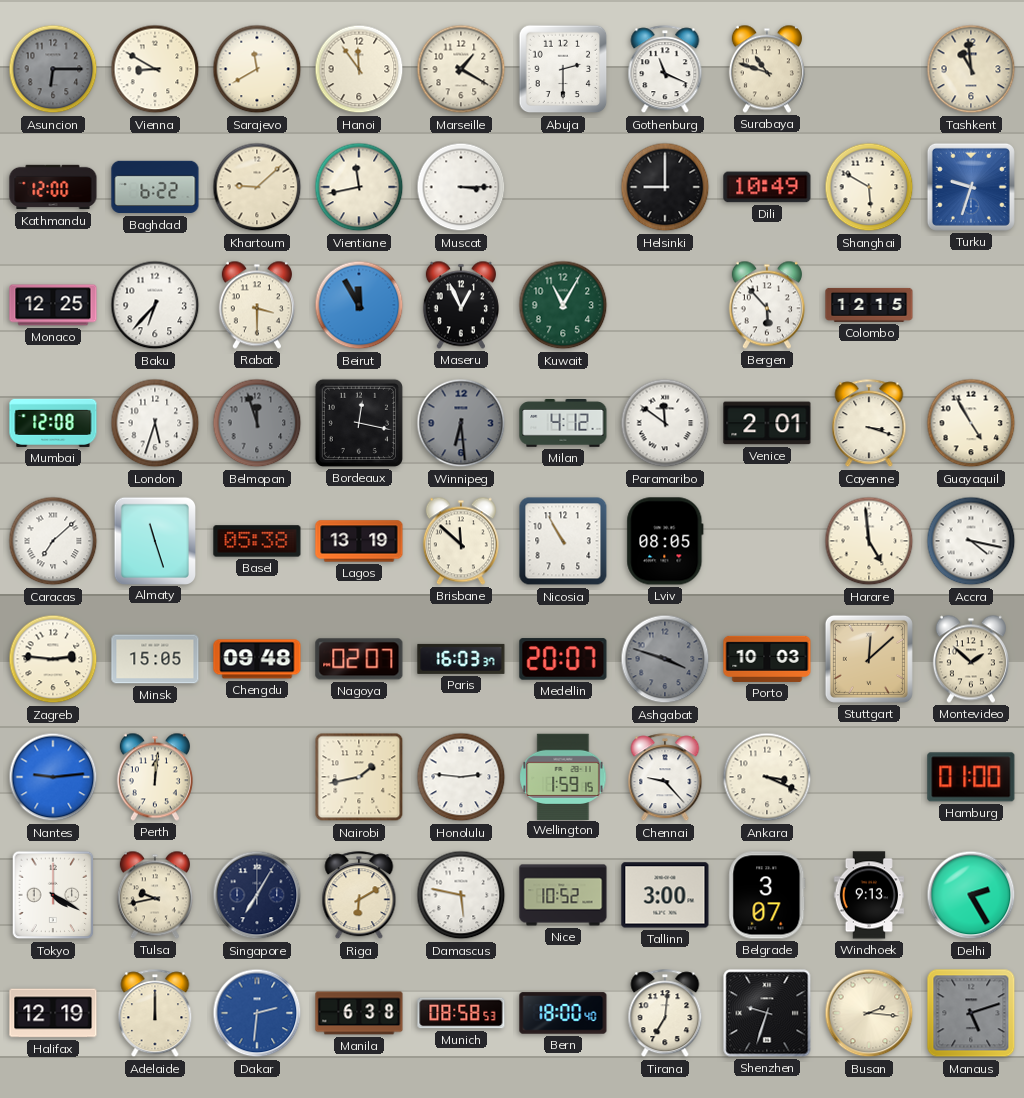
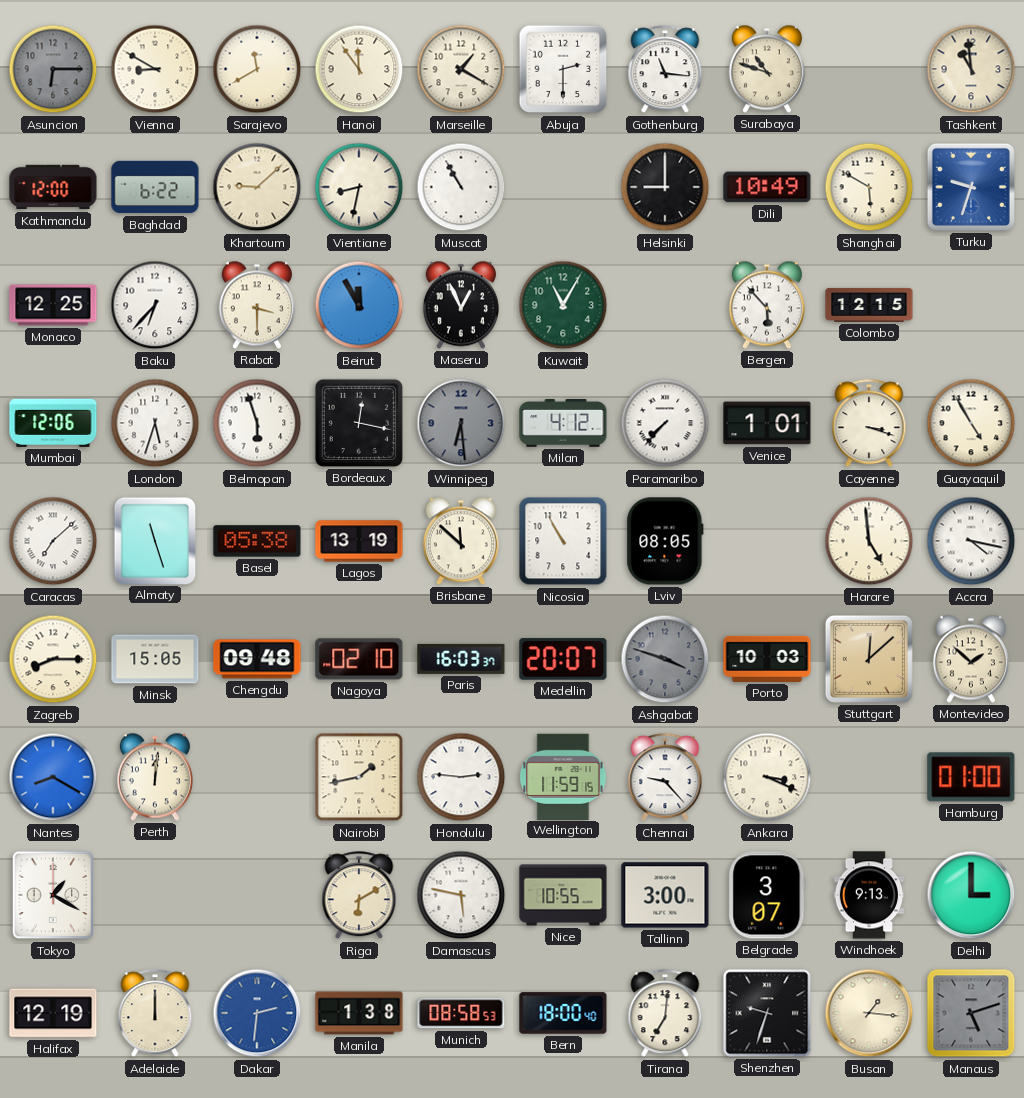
Gothenburg: 11:19 -> 11:16 (665, 70)
Vientiane: 11:43 -> 8:32 (359, 187)
Muscat: 3:15 -> 10:55 (461, 187)
Mumbai: 12:08 -> 12:06 (53, 423)
Belmopan: 11:57 -> 5:57 (257, 423)
Belmopan dial: grey -> white (257, 423)
Paramaribo: 11:51 -> 7:37 (665, 423)
Venice: 2:01 -> 1:01 (767, 423)
Zagreb: 2:46 -> 8:15 (53, 659)
Nagoya: 02:07 -> 02:10 (359, 659)
Nantes: 9:14 -> 8:20 (53, 777)
Wellington: 1:59 -> 11:59 (563, 776)
Tokyo: 4:20 -> 1:20 (53, 895)
Tulsa: 9:43 -> none (155, 895)
Singapore: 7:05 -> none (257, 895)
Nice: 10:52 -> 10:55 (563, 895)
Delhi: 2:25 -> 3:00 (971, 895)
Manila: 6:38 -> 1:38 (359, 1013)
Busan: 2:16 -> 1:16 (869, 1013)
